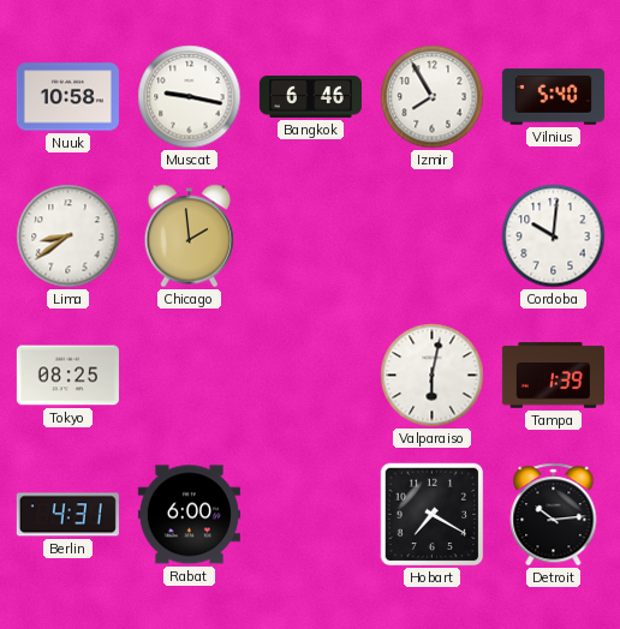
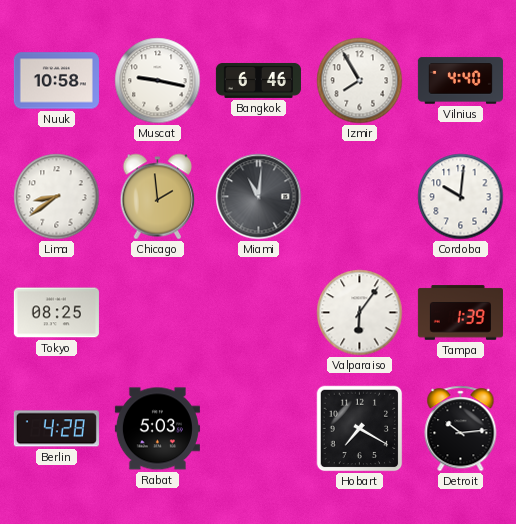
Vilnius: 5:40 -> 4:40 (460, 81)
Miami: none -> 11:01 (259, 197)
Valparaiso: 6:02 -> 6:06 (360, 313)
Berlin: 4:31 -> 4:28 (56, 429)
Rabat: 6:00 -> 5:03 (157, 429)
